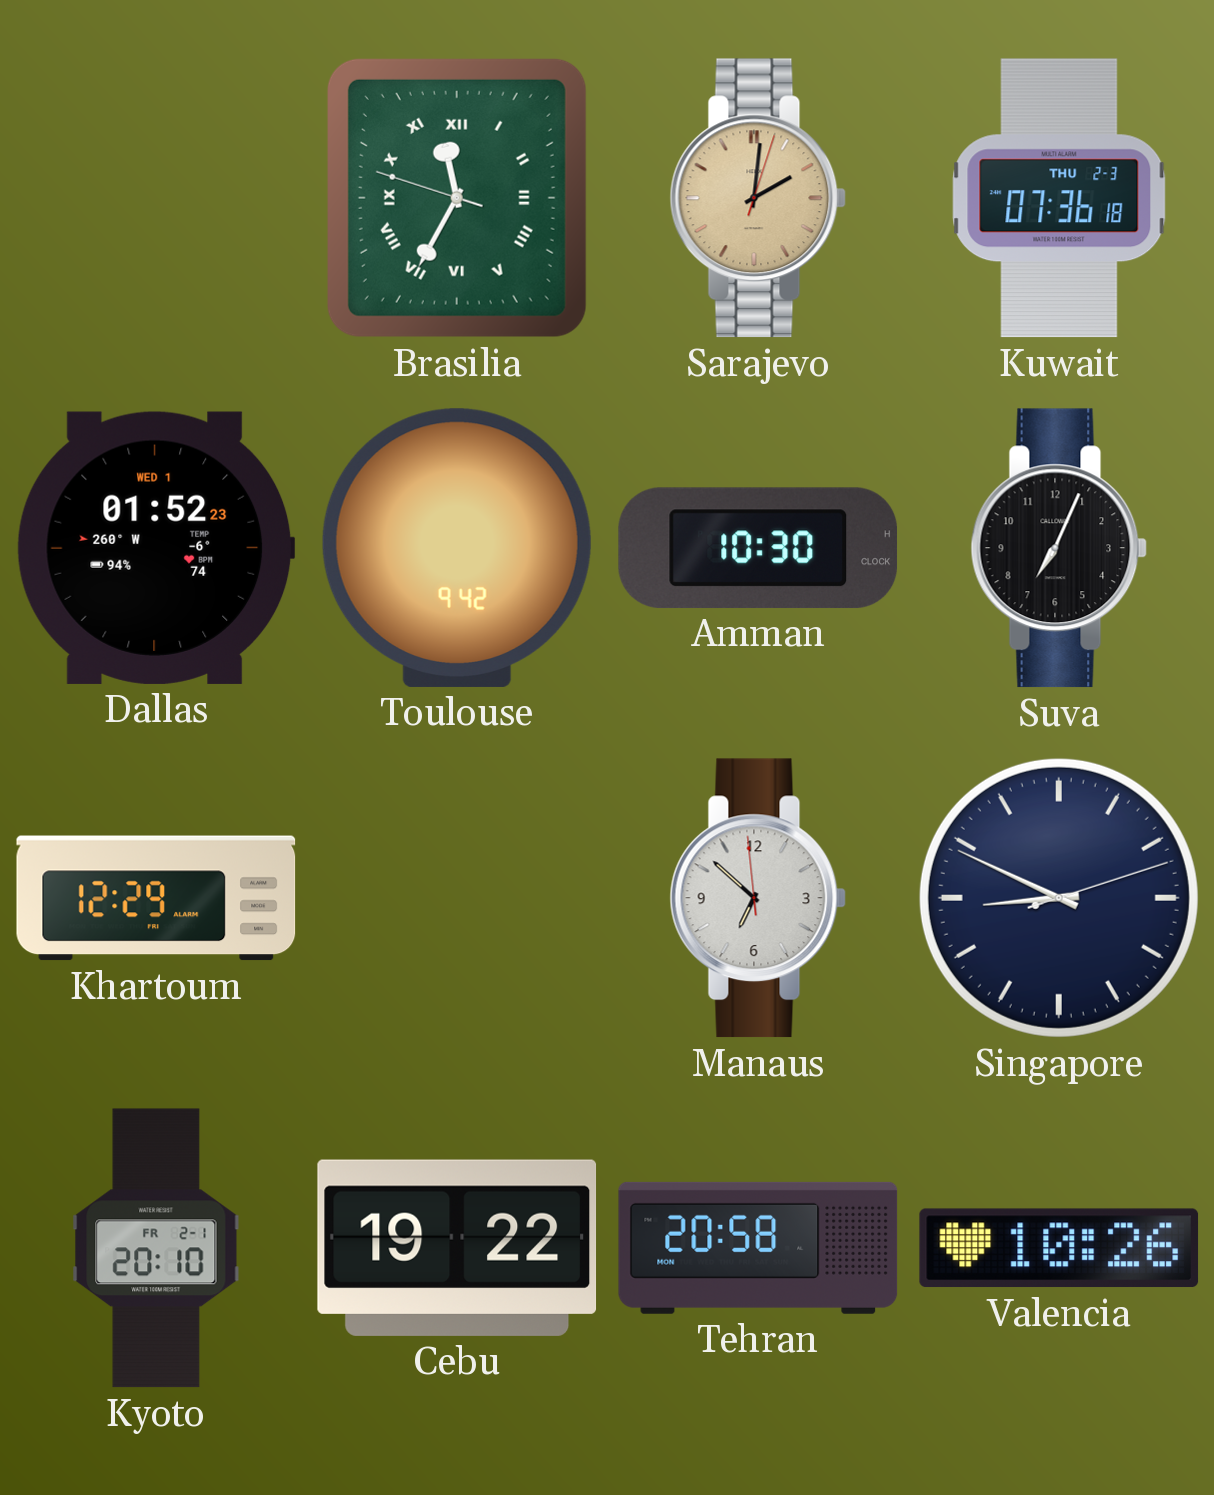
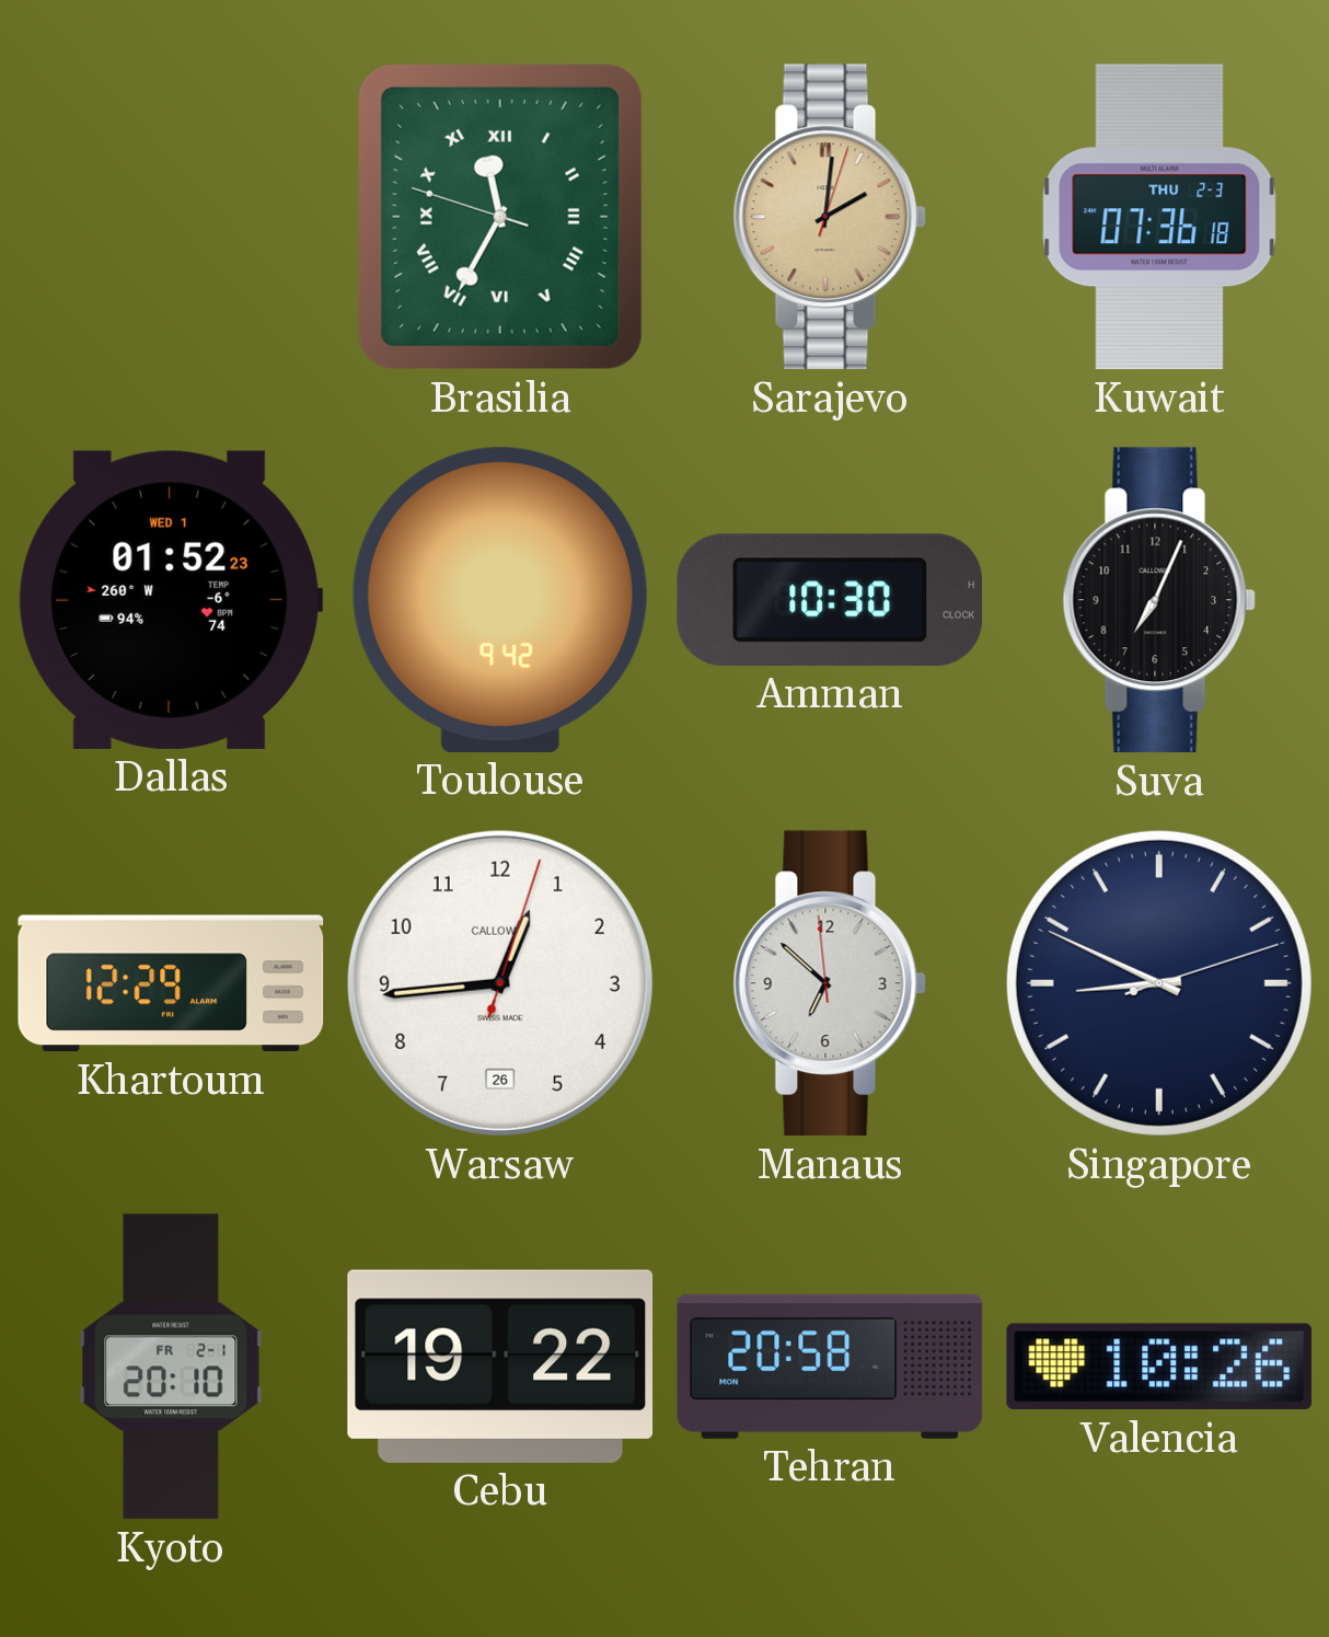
Warsaw: none -> 12:44 (500, 983)
